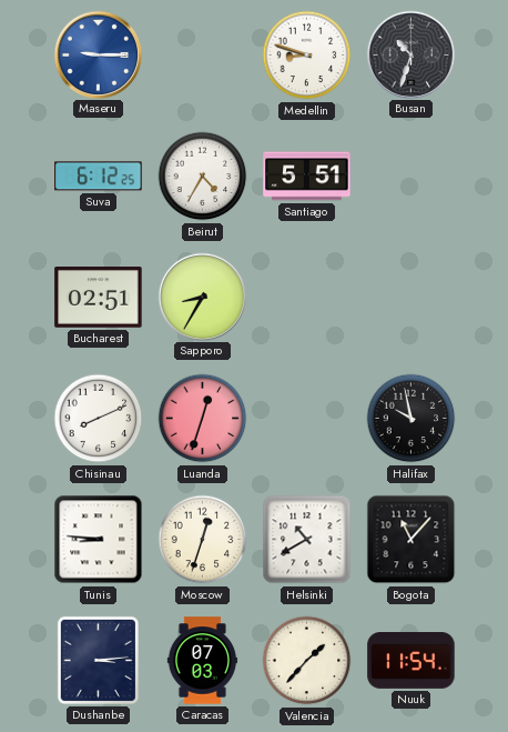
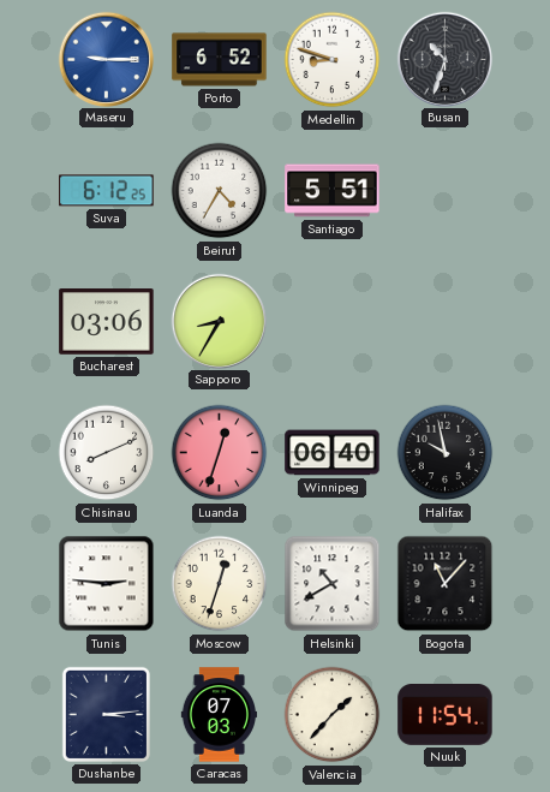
Porto: none -> 6:52 (220, 60)
Bucharest: 02:51 -> 03:06 (107, 322)
Winnipeg: none -> 06:40 (333, 453)
Tunis: 8:46 -> 2:46 (107, 584)
